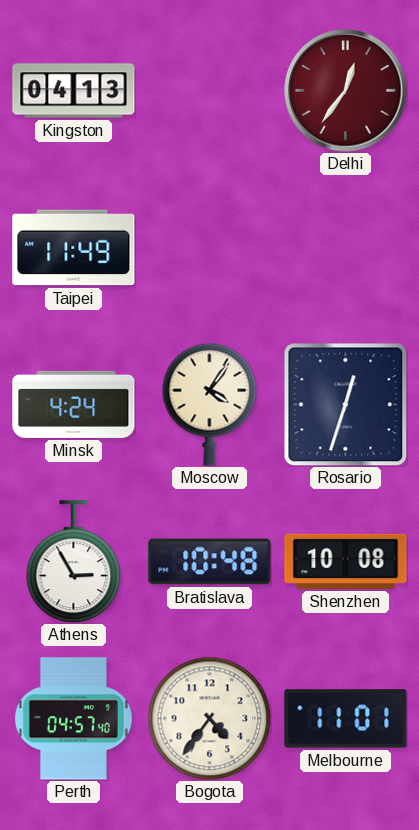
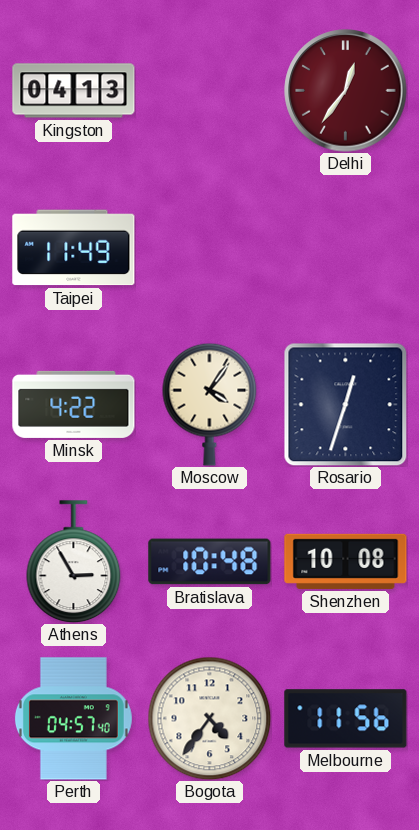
Minsk: 4:24 -> 4:22 (74, 404)
Melbourne: 11:01 -> 11:56 (346, 719)
